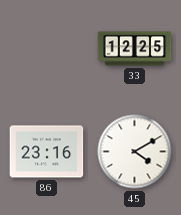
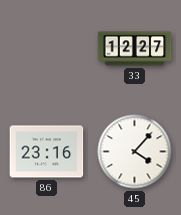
33: 12:25 -> 12:27 (135, 49)
45: 4:10 -> 4:07 (135, 152)
